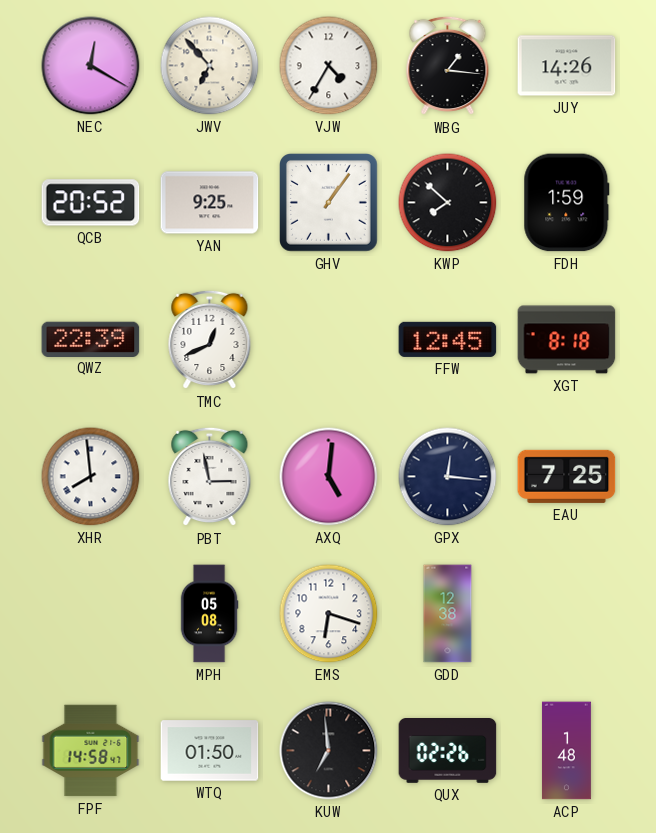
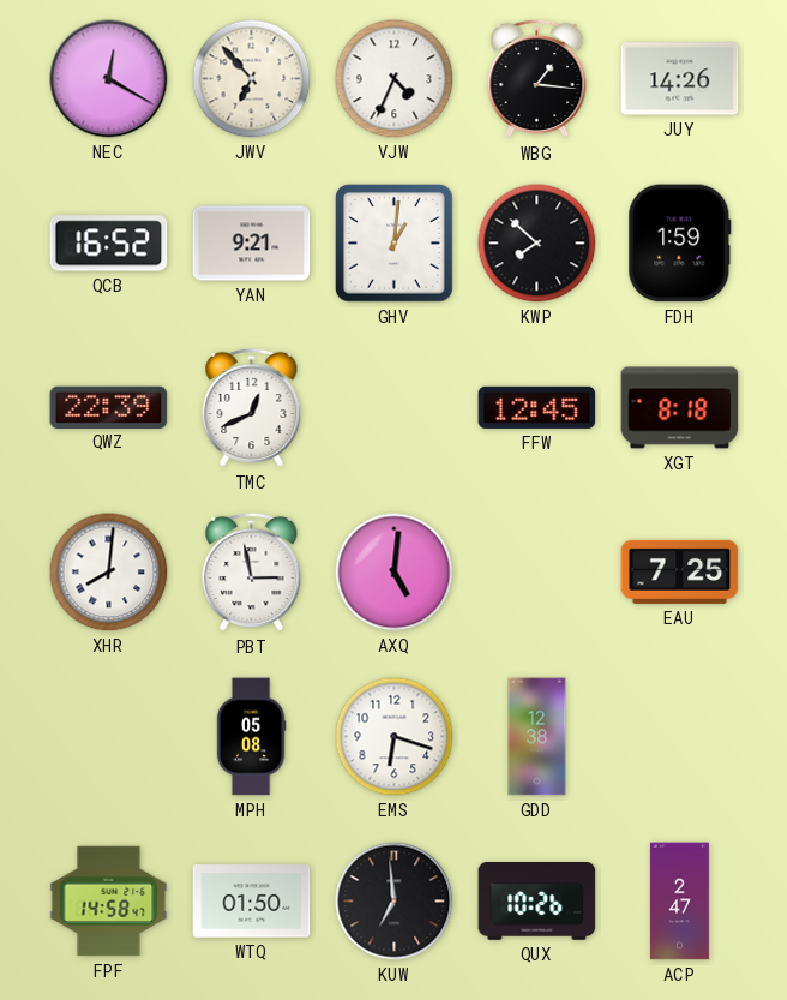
VJW: 4:35 -> 4:34 (395, 79)
QCB: 20:52 -> 16:52 (109, 244)
YAN: 9:25 -> 9:21 (252, 244)
GHV: 1:06 -> 1:01 (395, 244)
XHR: 7:59 -> 8:01 (109, 573)
GPX: 12:16 -> none (448, 477)
QUX: 02:26 -> 10:26 (537, 902)
ACP: 1:48 -> 2:47 (679, 902)
